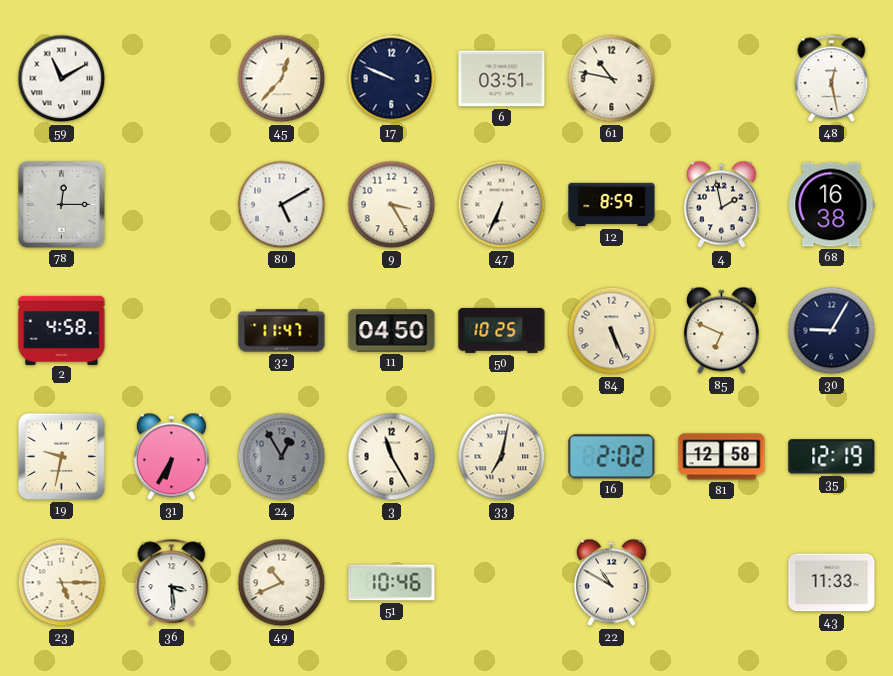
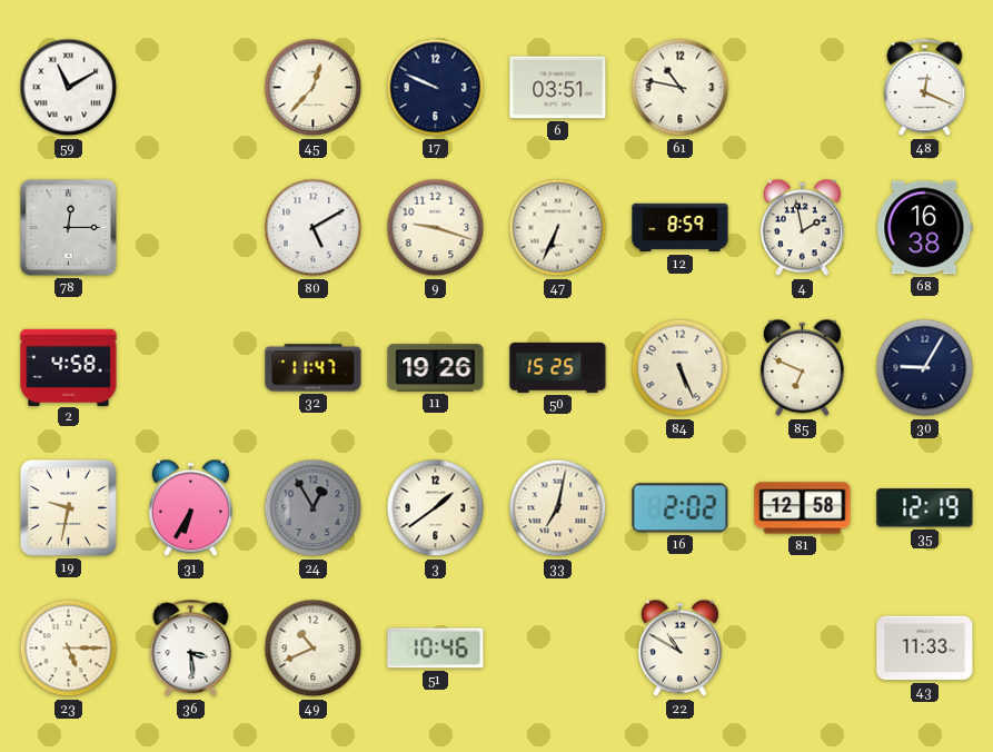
48: 12:28 -> 12:19 (925, 88)
9: 3:25 -> 9:18 (436, 228)
11: 04:50 -> 19:26 (436, 368)
50: 10:25 -> 15:25 (558, 367)
3: 11:25 -> 1:39 (436, 508)
